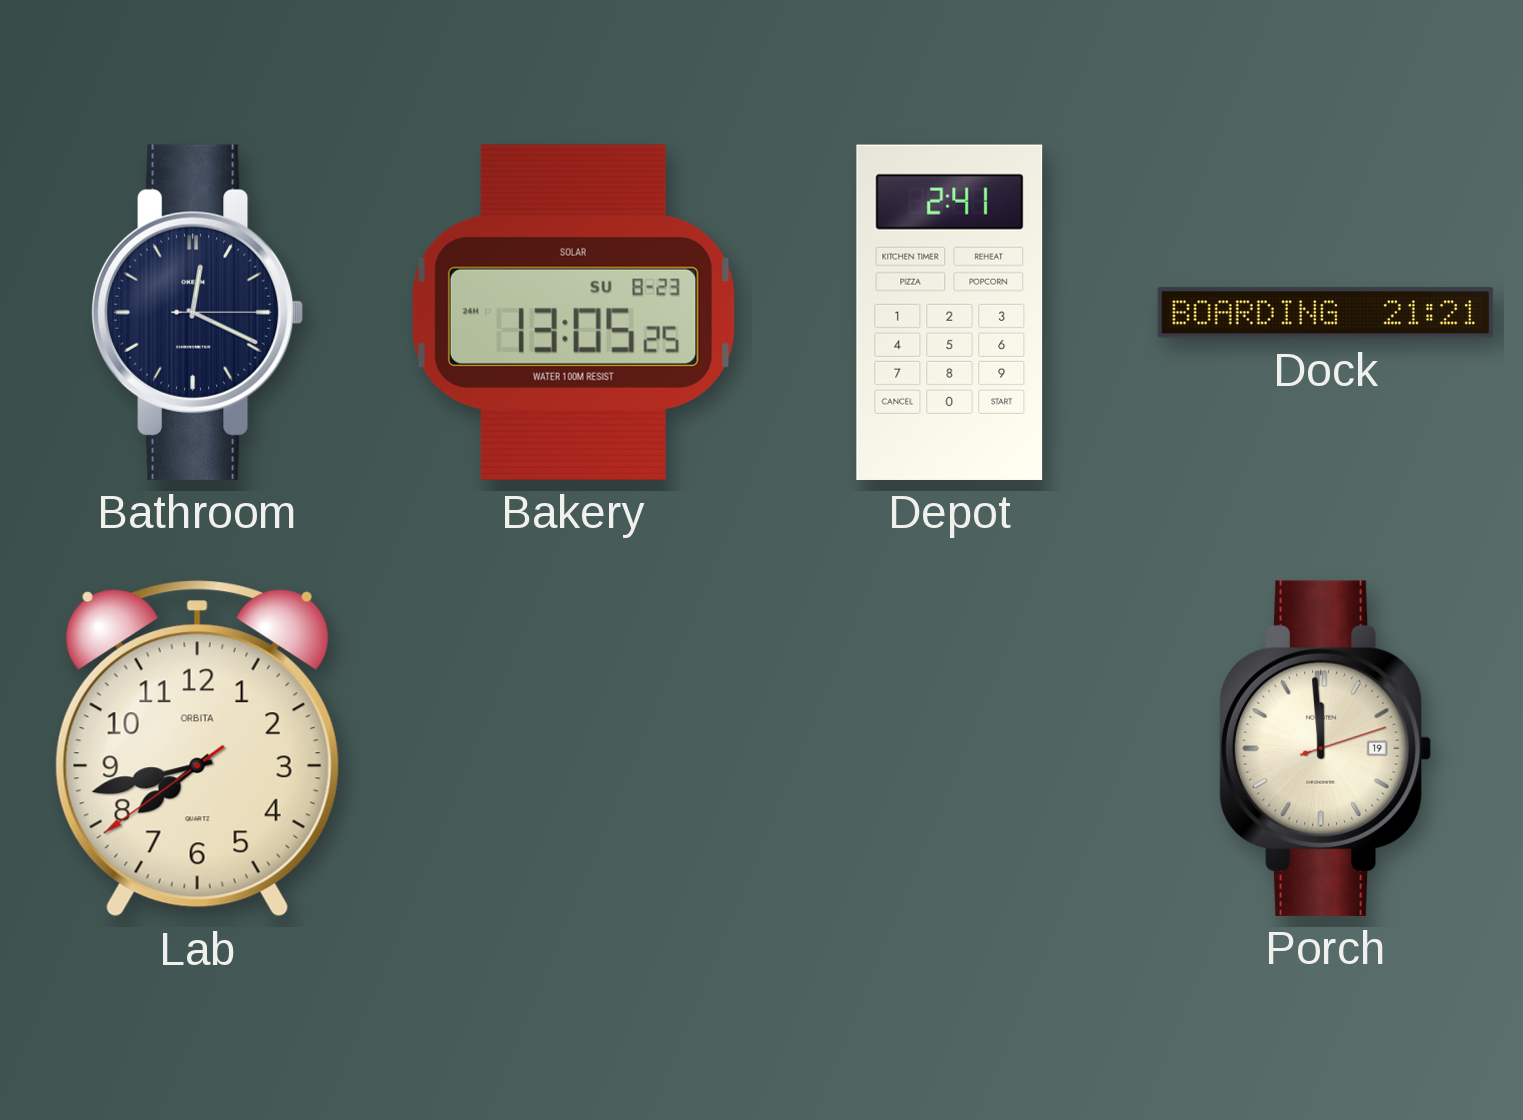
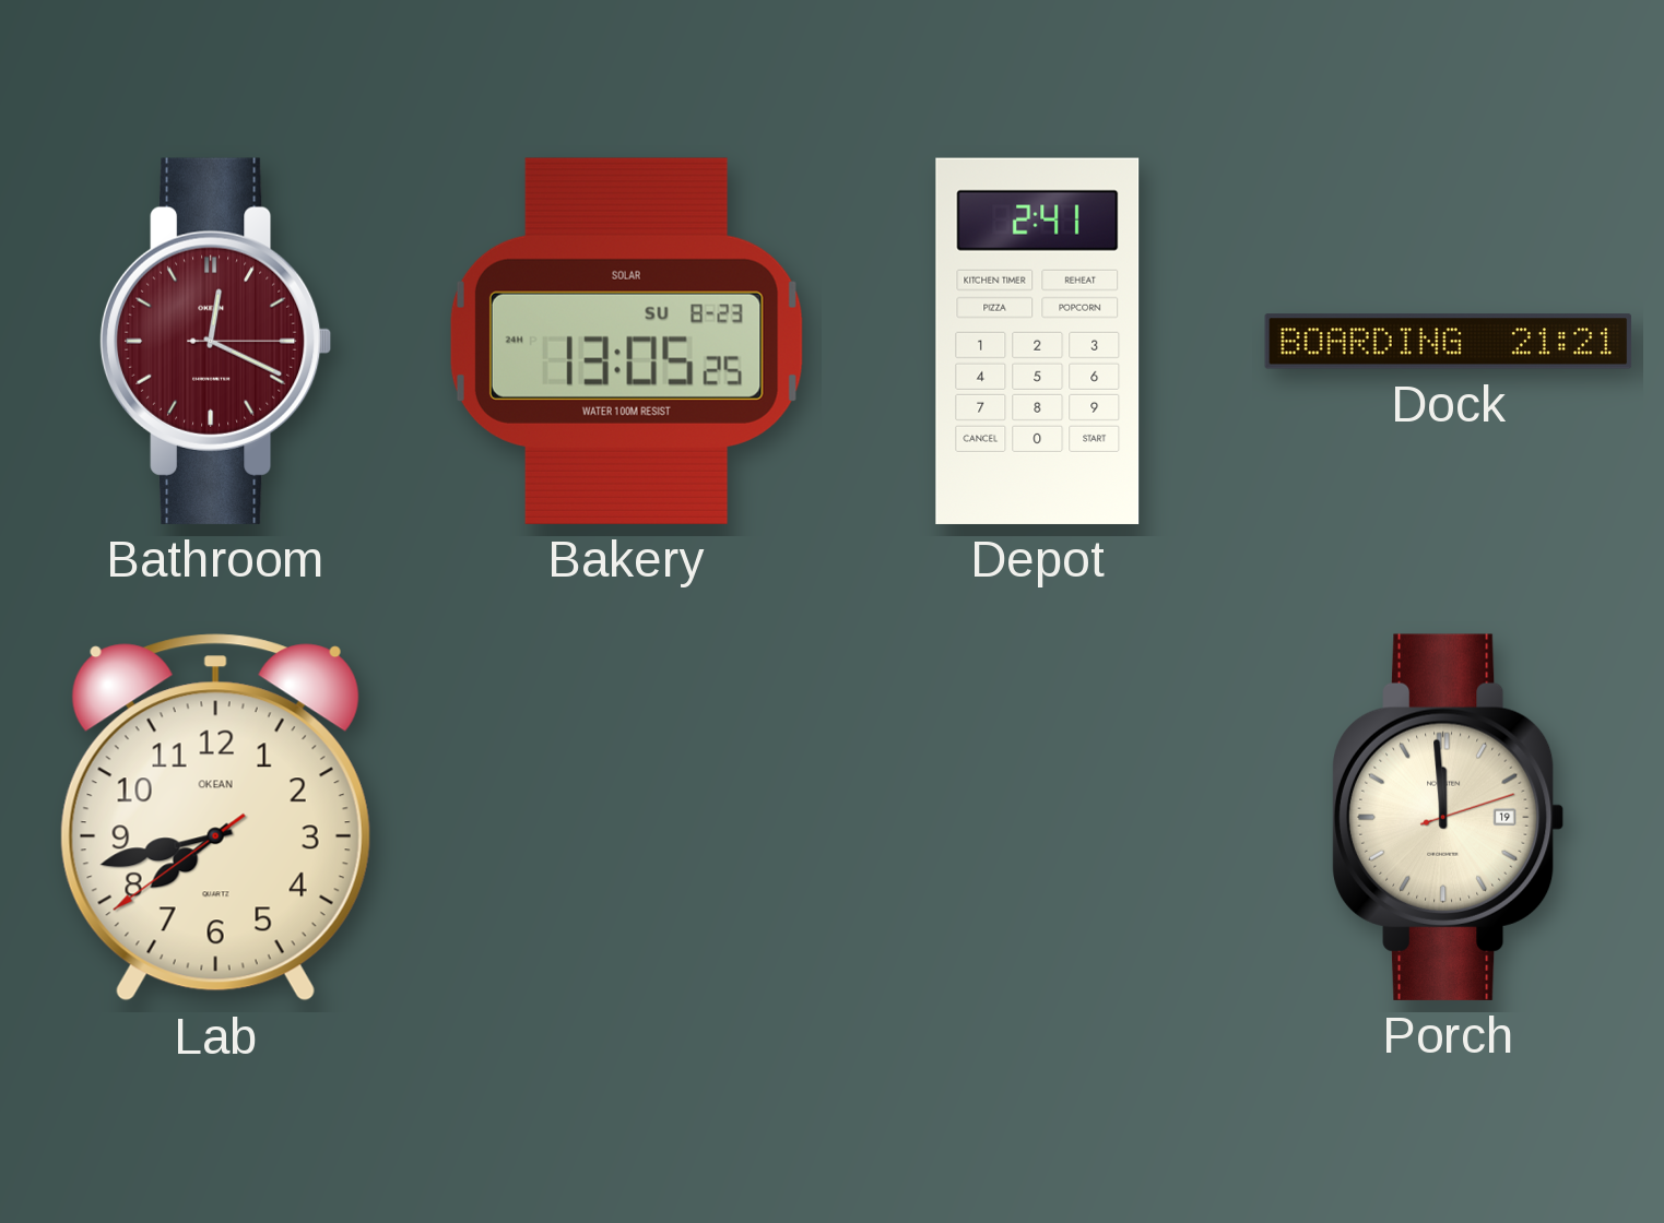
Bathroom dial: navy -> burgundy (215, 341)
Lab brand: ORBITA -> OKEAN (215, 818)
